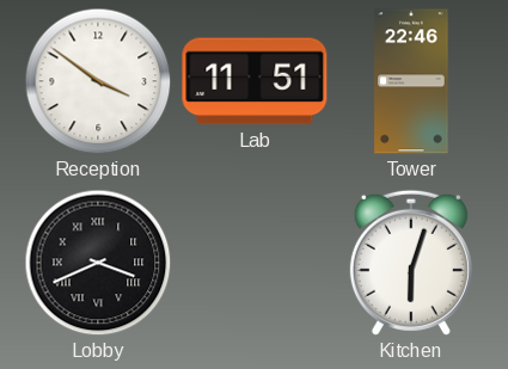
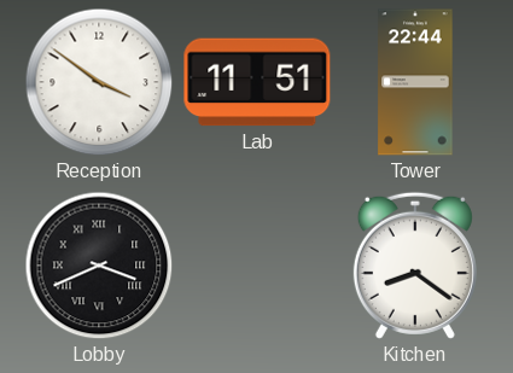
Tower: 22:46 -> 22:44 (415, 82)
Kitchen: 6:03 -> 8:21 (415, 266)
